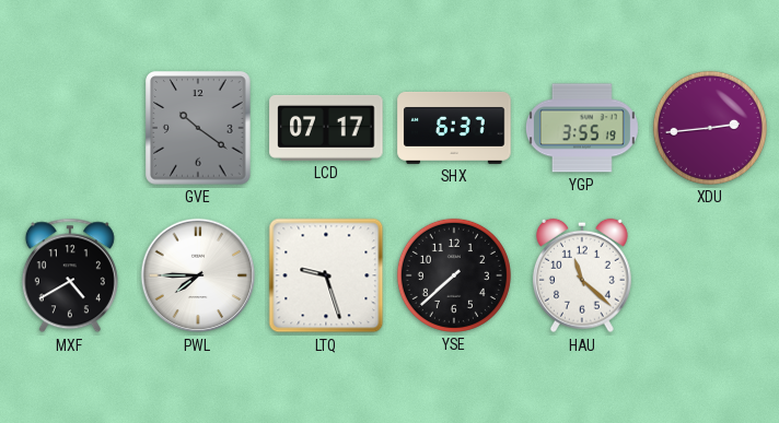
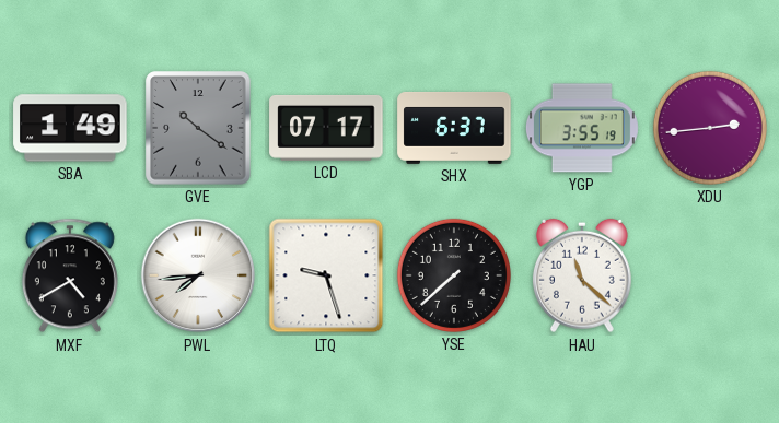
SBA: none -> 1:49 (70, 128)
PWL: 7:45 -> 7:44 (198, 275)
